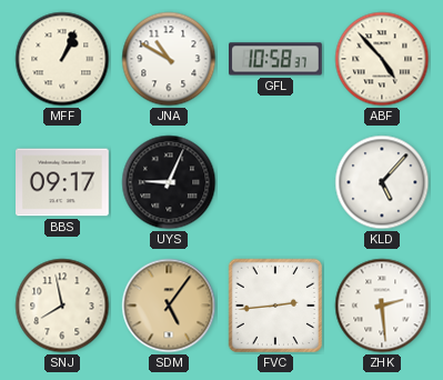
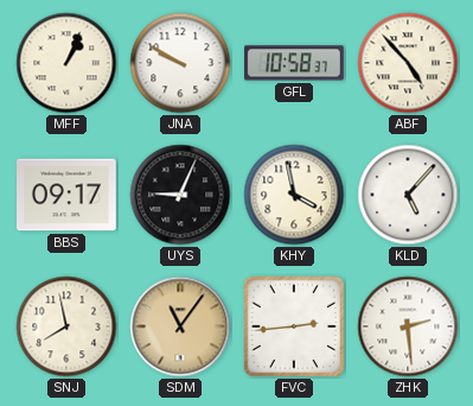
JNA: 10:50 -> 9:50 (180, 63)
KHY: none -> 3:58 (294, 195)
SDM: 5:06 -> 11:06 (180, 326)
